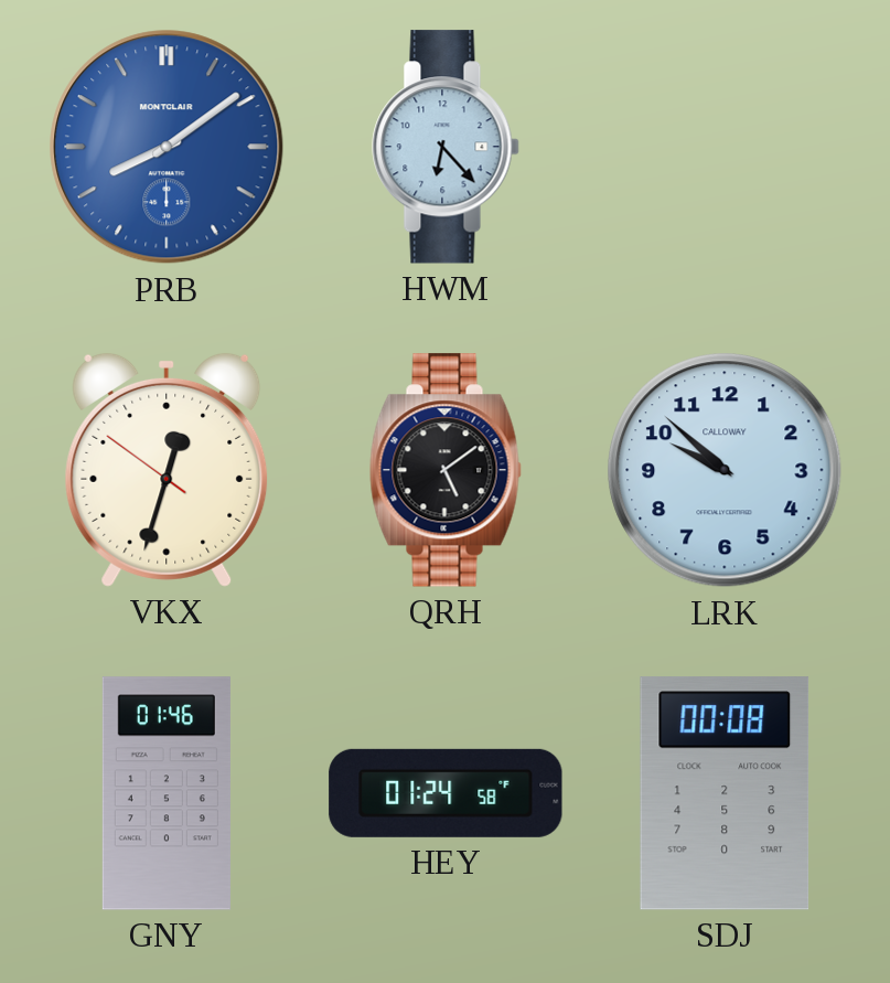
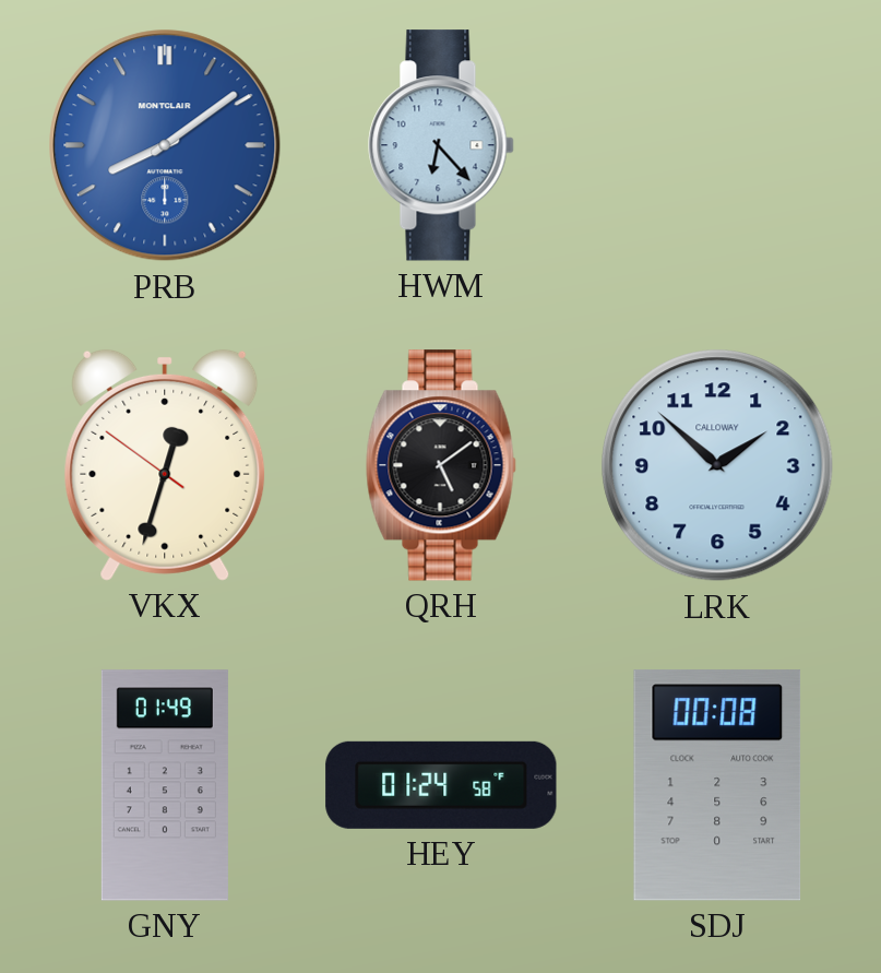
LRK: 9:52 -> 1:52 (717, 465)
GNY: 01:46 -> 01:49 (165, 785)
